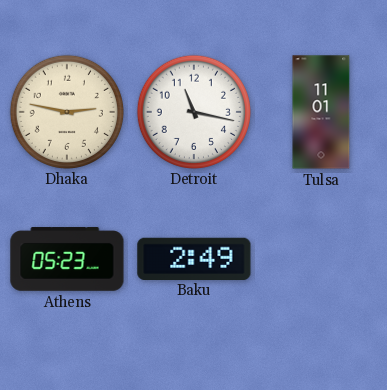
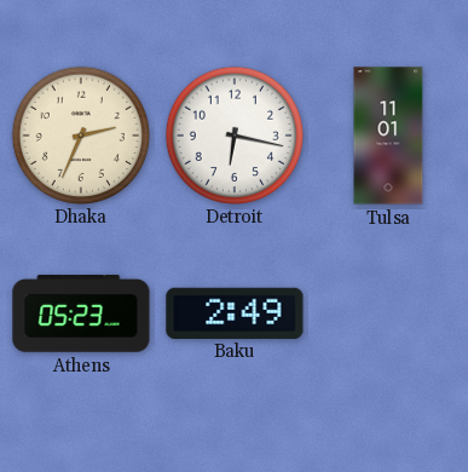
Dhaka: 2:47 -> 2:34 (80, 134)
Detroit: 11:17 -> 6:17 (233, 134)
